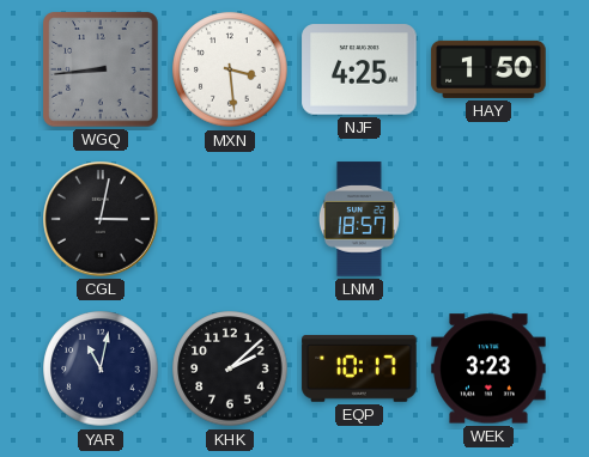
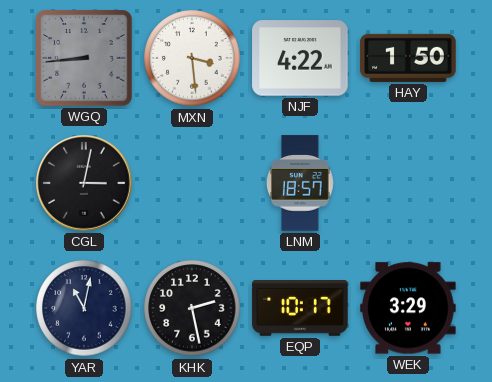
NJF: 4:25 -> 4:22 (300, 58)
KHK: 2:08 -> 2:28 (192, 308)
WEK: 3:23 -> 3:29 (408, 308)
